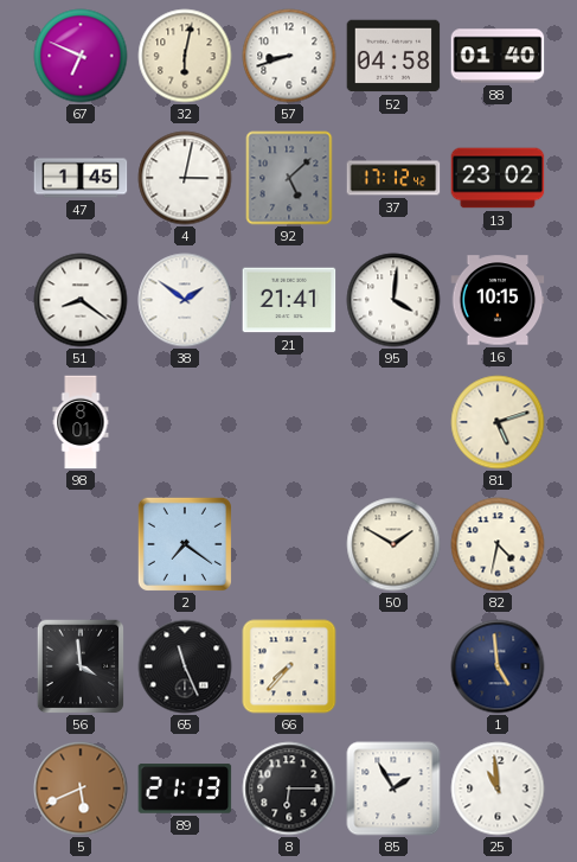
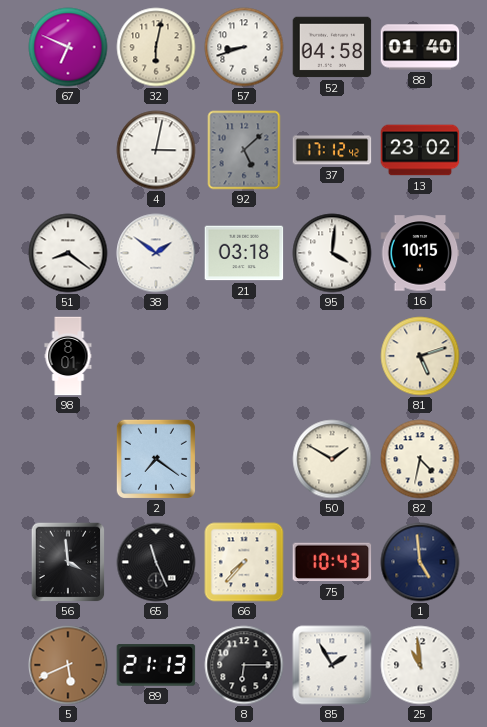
47: 1:45 -> none (81, 178)
21: 21:41 -> 03:18 (244, 253)
75: none -> 10:43 (332, 562)
